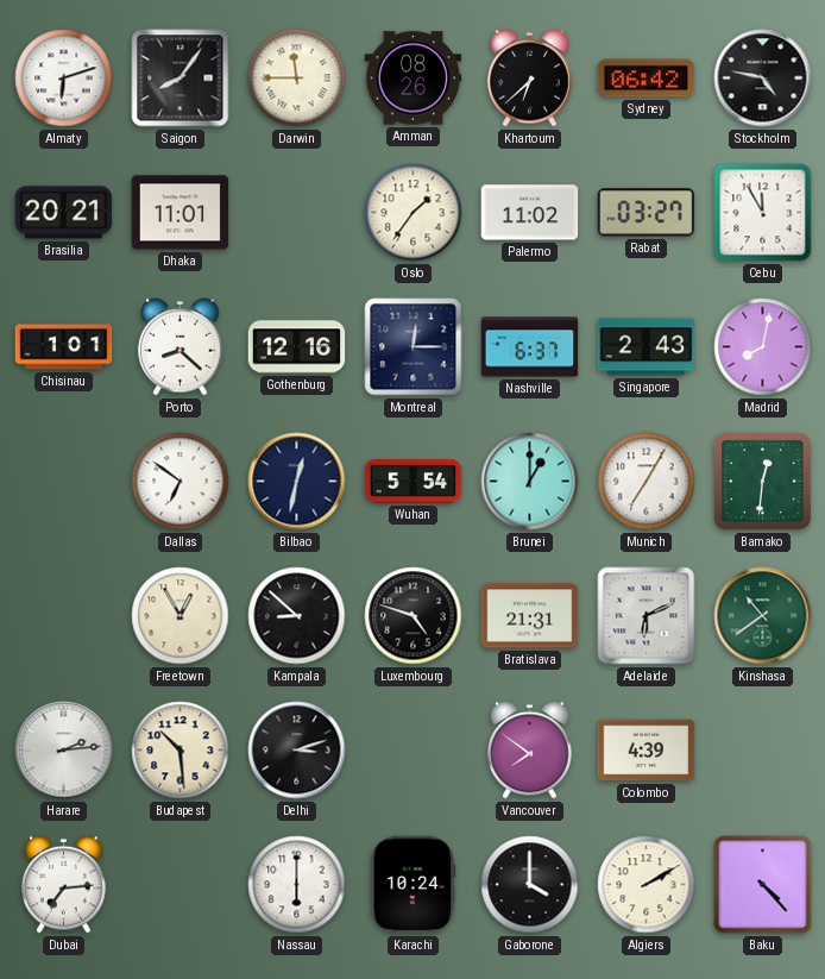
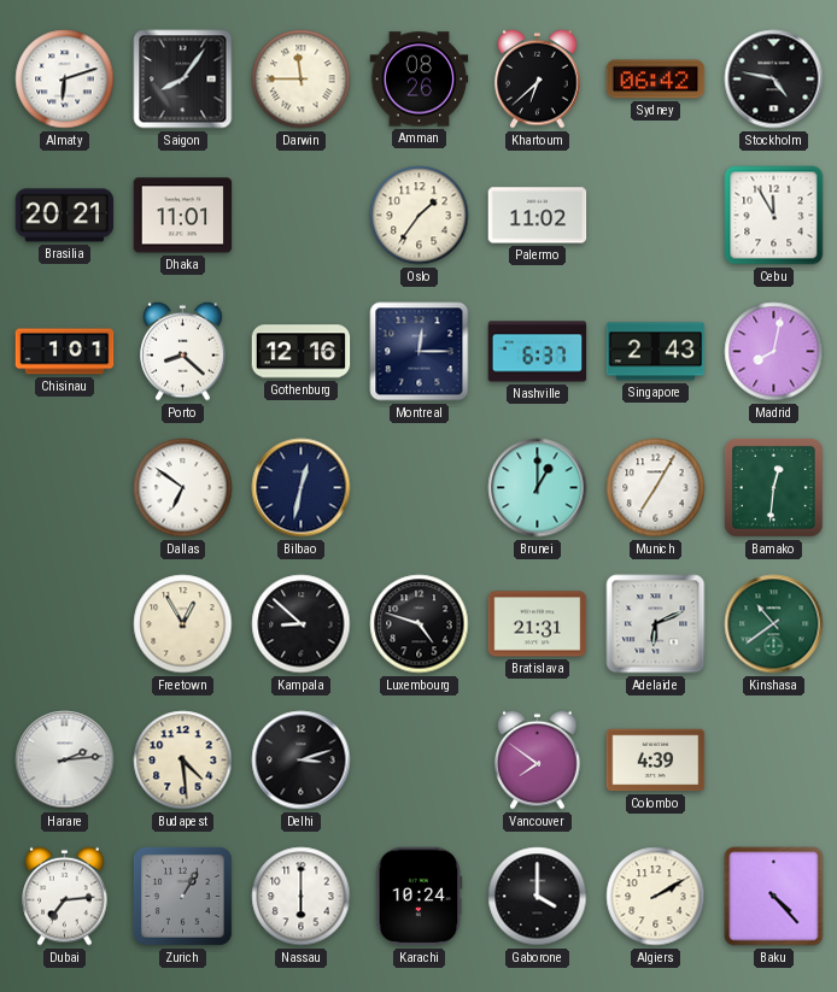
Rabat: 03:27 -> none (647, 213)
Wuhan: 5:54 -> none (414, 482)
Budapest: 10:29 -> 4:29 (183, 761)
Zurich: none -> 1:05 (182, 896)
